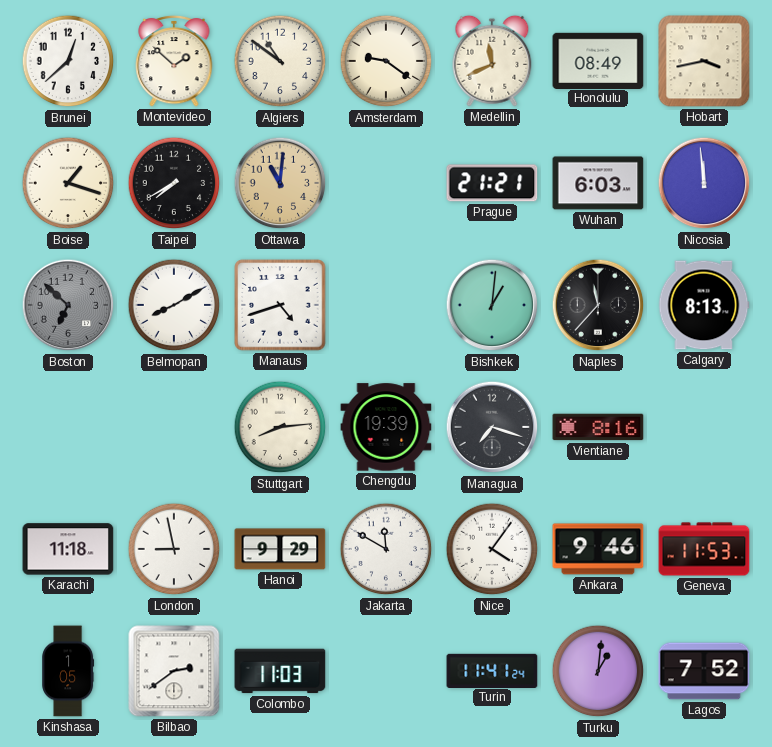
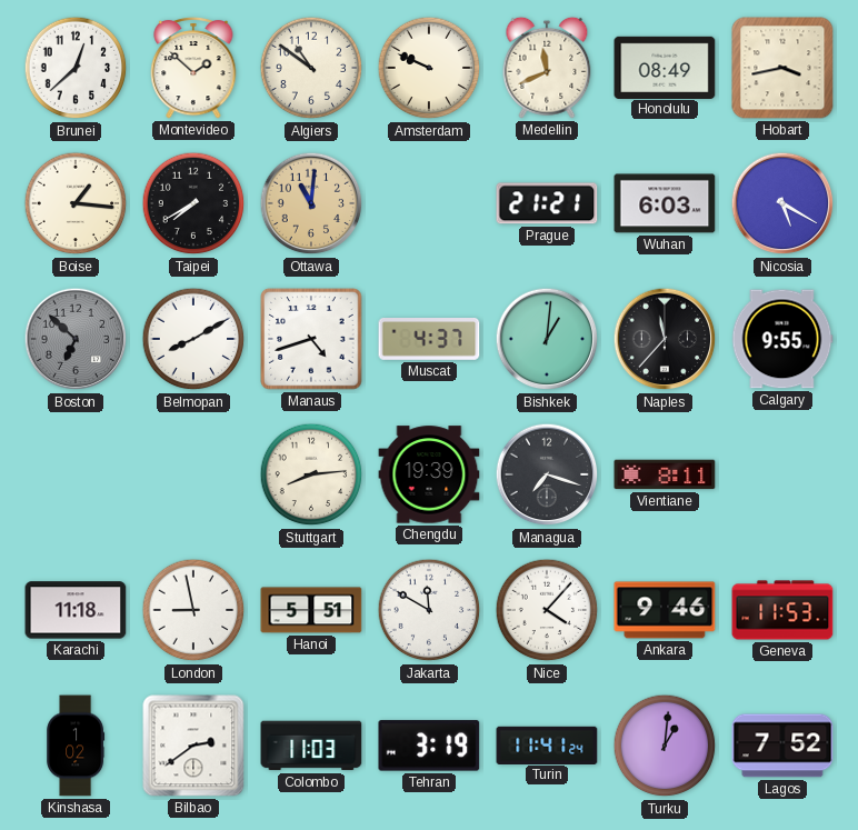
Amsterdam: 9:21 -> 9:49 (429, 68)
Boise: 1:18 -> 1:16 (76, 203)
Nicosia: 11:59 -> 5:20 (782, 203)
Muscat: none -> 4:37 (429, 340)
Calgary: 8:13 -> 9:55 (782, 339)
Vientiane: 8:16 -> 8:11 (665, 474)
Hanoi: 9:29 -> 5:51 (311, 610)
Nice: 4:06 -> 4:07 (547, 610)
Kinshasa: 1:05 -> 1:02 (76, 746)
Tehran: none -> 3:19 (429, 746)
